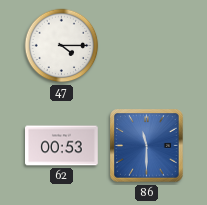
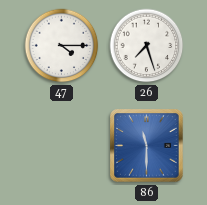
26: none -> 7:27 (147, 46)
62: 00:53 -> none (62, 146)
